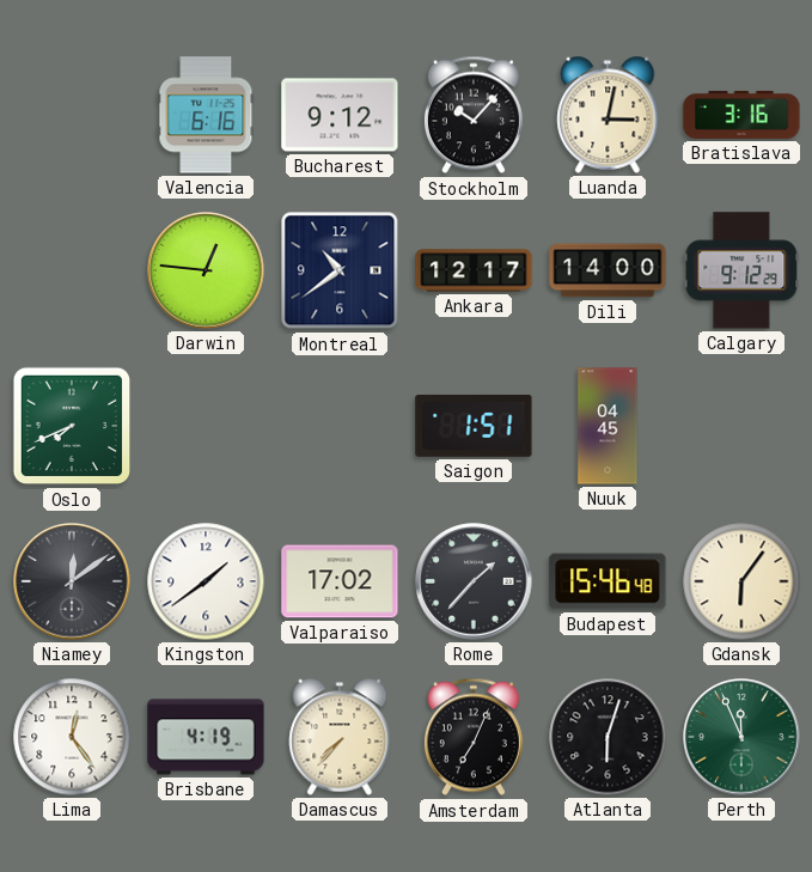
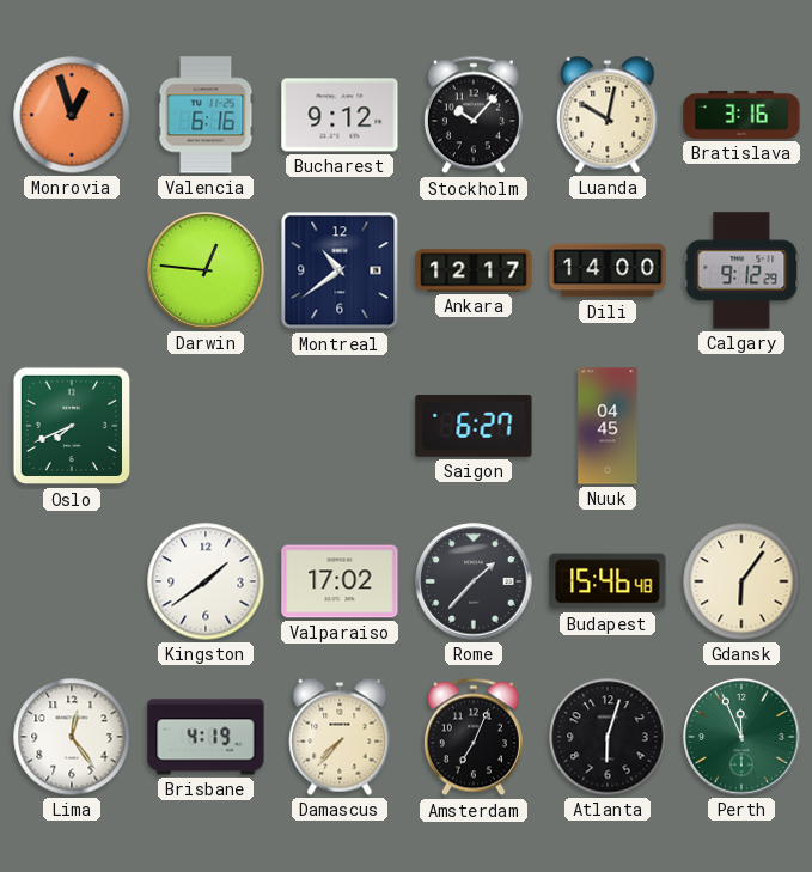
Monrovia: none -> 12:57 (72, 115)
Luanda: 3:02 -> 10:02 (608, 115)
Saigon: 1:51 -> 6:27 (474, 426)
Niamey: 12:09 -> none (72, 581)
